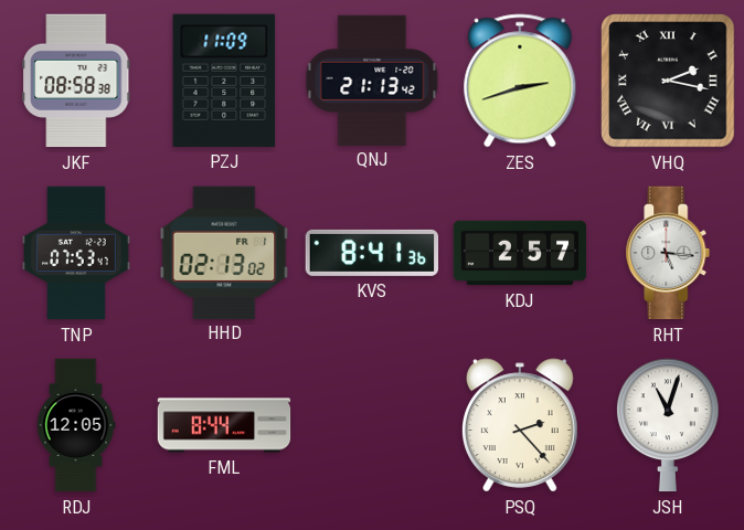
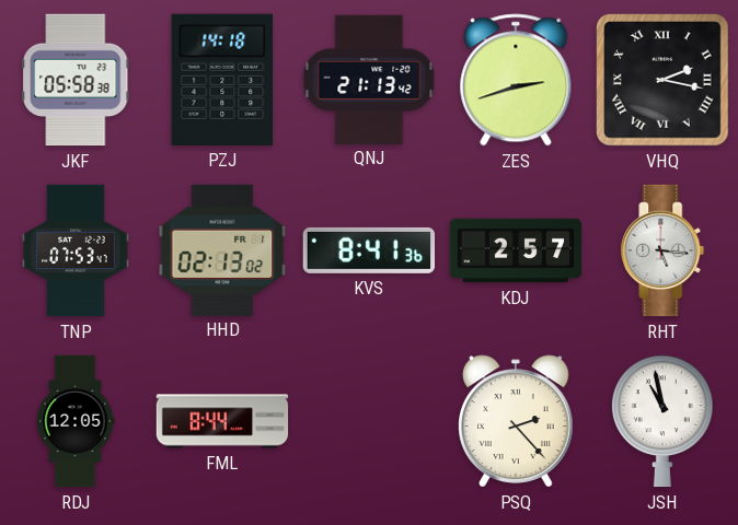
JKF: 08:58 -> 05:58 (76, 80)
PZJ: 11:09 -> 14:18 (222, 80)
JSH: 11:03 -> 10:58 (662, 421)
